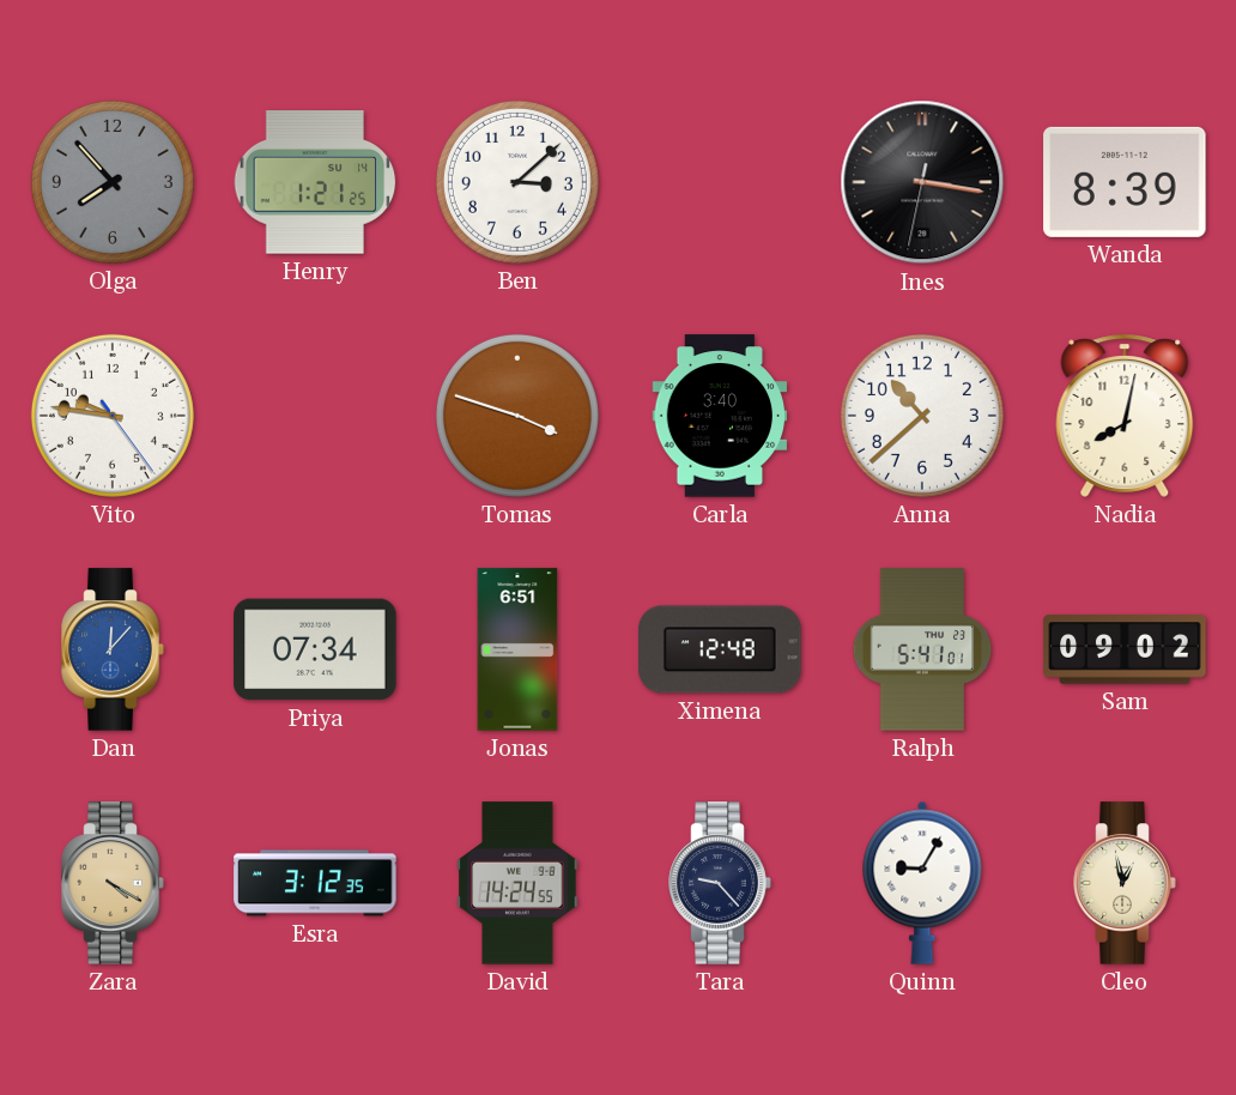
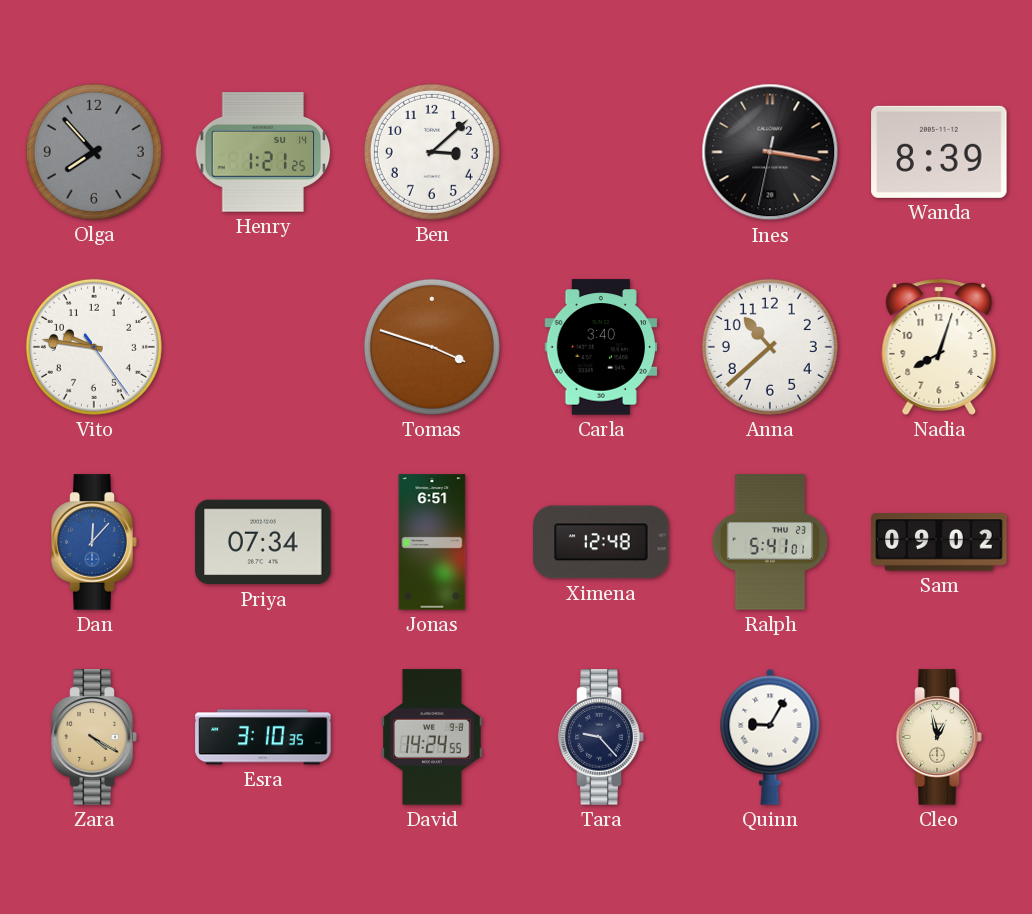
Nadia: 8:02 -> 8:03 (939, 347)
Esra: 3:12 -> 3:10 (263, 737)
